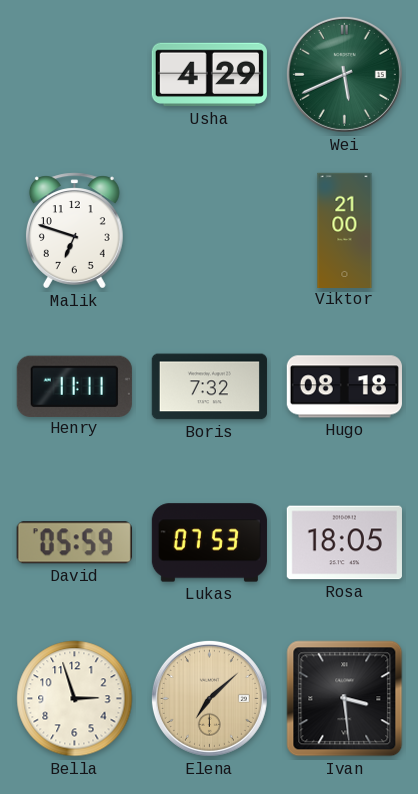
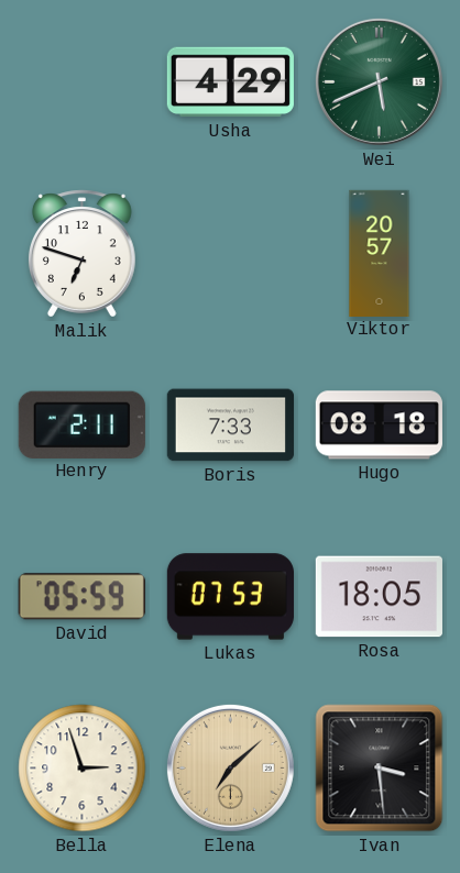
Viktor: 21:00 -> 20:57 (380, 253)
Henry: 11:11 -> 2:11 (81, 424)
Boris: 7:32 -> 7:33 (230, 426)
